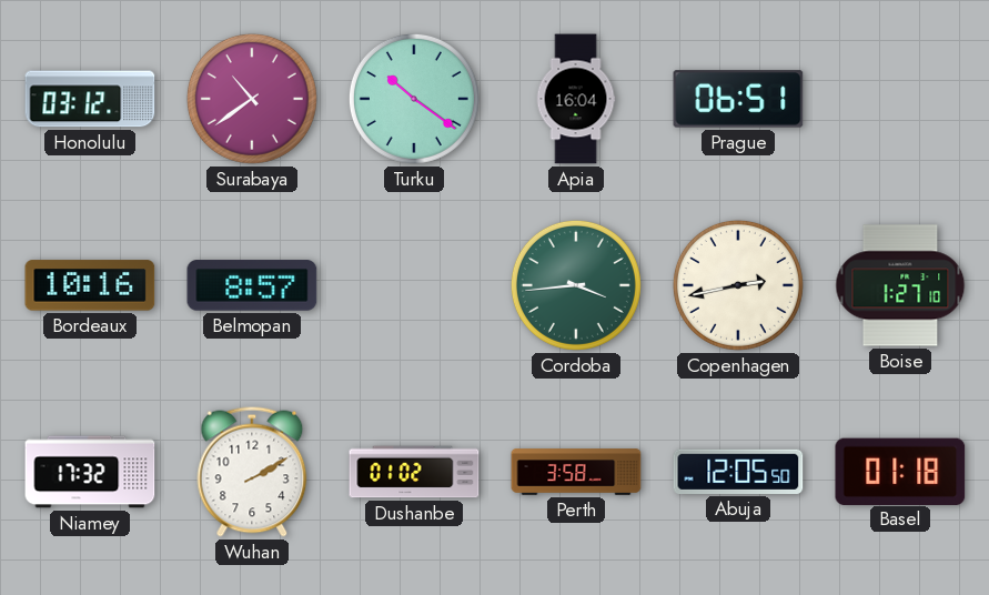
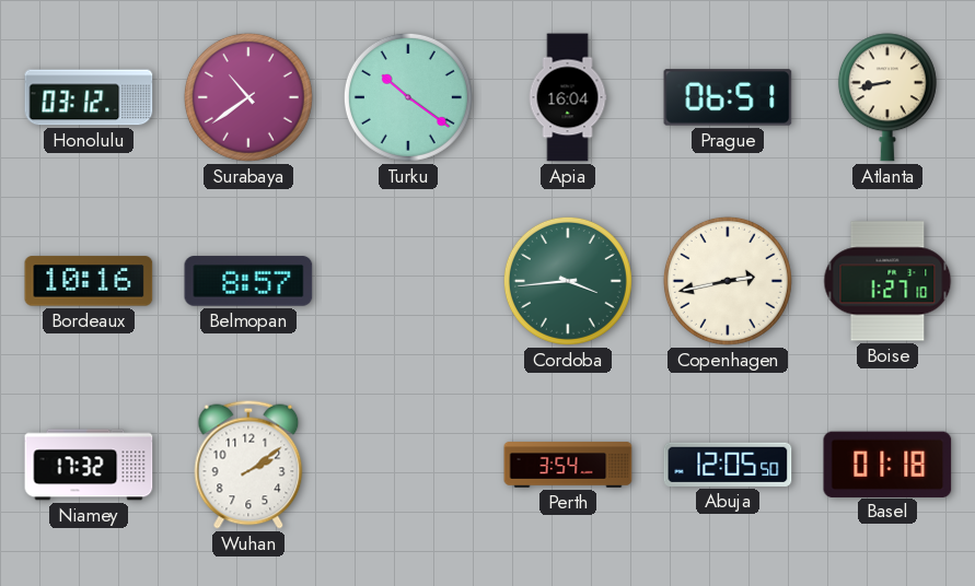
Atlanta: none -> 8:43 (887, 97)
Wuhan: 2:10 -> 2:09 (248, 465)
Dushanbe: 01:02 -> none (414, 472)
Perth: 3:58 -> 3:54 (568, 465)
